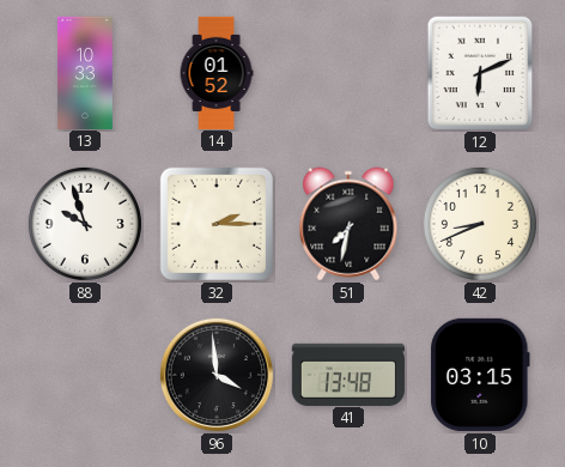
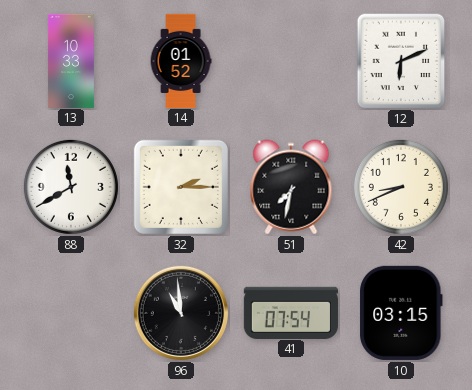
88: 9:57 -> 11:40 (71, 187)
96: 3:59 -> 10:59 (181, 313)
41: 13:48 -> 07:54 (291, 312)
